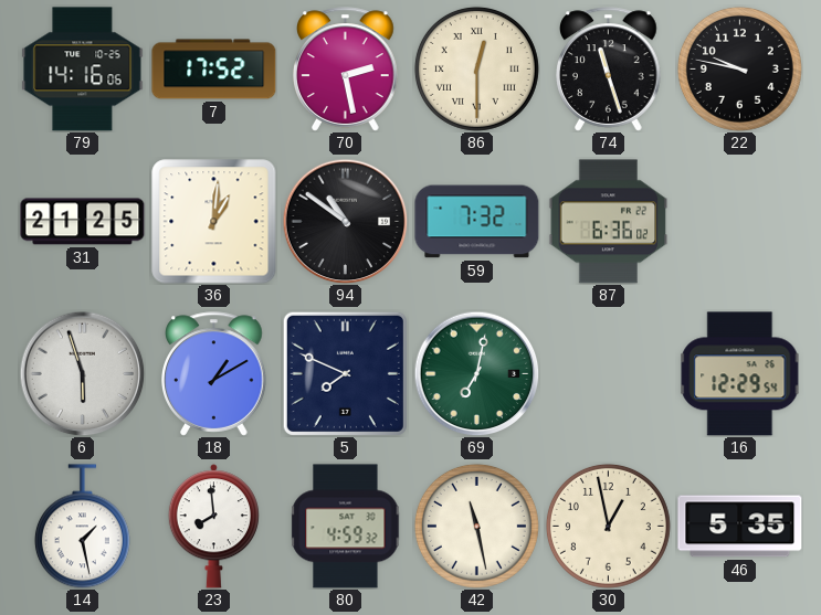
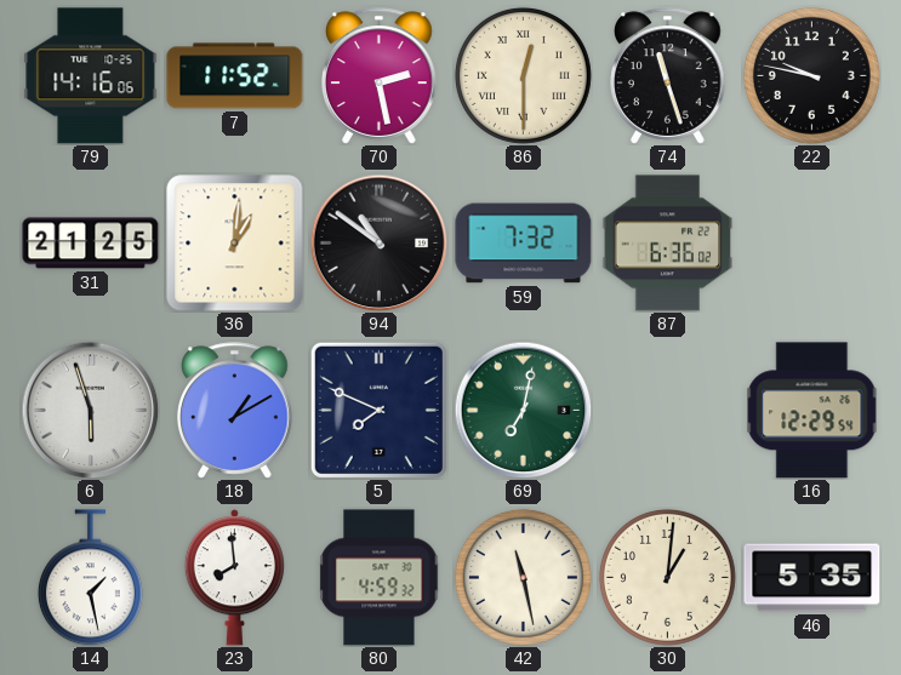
7: 17:52 -> 11:52 (235, 76)
30: 12:58 -> 1:01 (667, 577)
